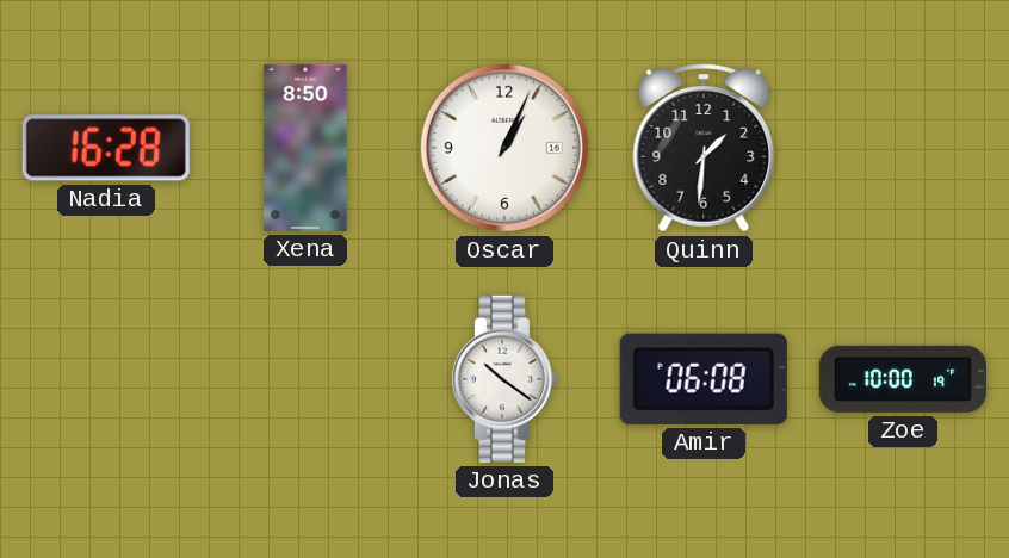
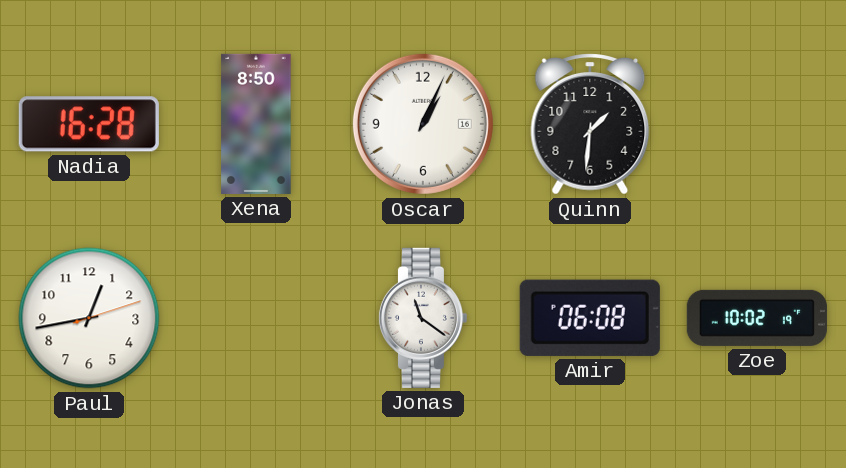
Paul: none -> 12:43 (89, 318)
Jonas: 10:21 -> 11:21 (422, 318)
Zoe: 10:00 -> 10:02 (757, 318)
